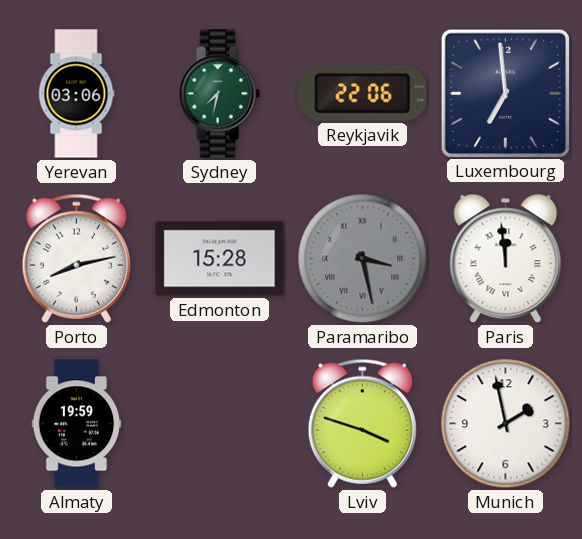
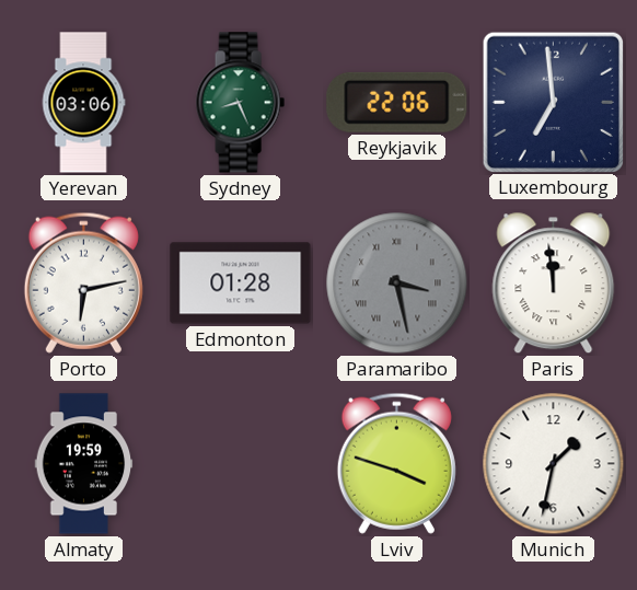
Sydney: 7:32 -> 8:26 (240, 103)
Porto: 8:13 -> 6:13 (83, 282)
Edmonton: 15:28 -> 01:28 (241, 284)
Munich: 1:58 -> 1:32 (554, 464)
